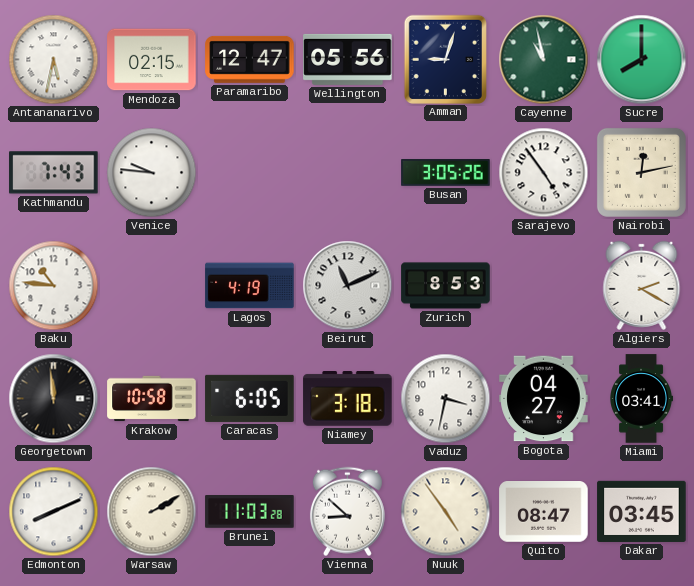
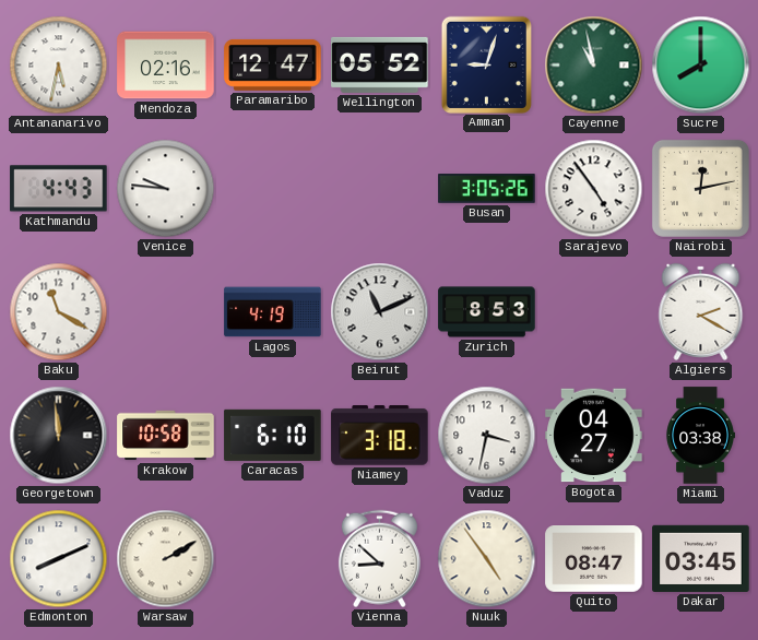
Mendoza: 02:15 -> 02:16 (166, 66)
Wellington: 05:56 -> 05:52 (380, 64)
Kathmandu: 7:43 -> 4:43 (59, 189)
Baku: 10:46 -> 11:20 (59, 312)
Caracas: 6:05 -> 6:10 (273, 435)
Miami: 03:41 -> 03:38 (700, 436)
Brunei: 11:03 -> none (250, 512)
